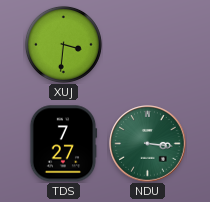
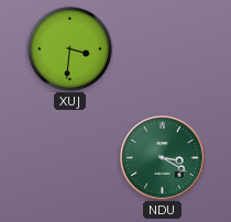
TDS: 7:27 -> none (63, 144)
NDU: 3:16 -> 3:20 (163, 158)
